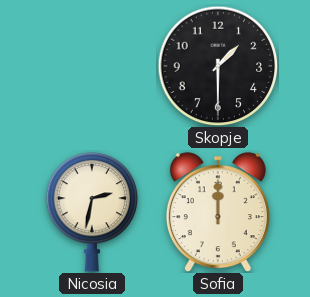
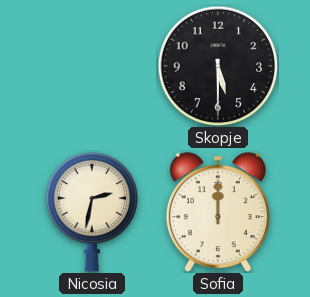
Skopje: 1:30 -> 5:30 (218, 66)
